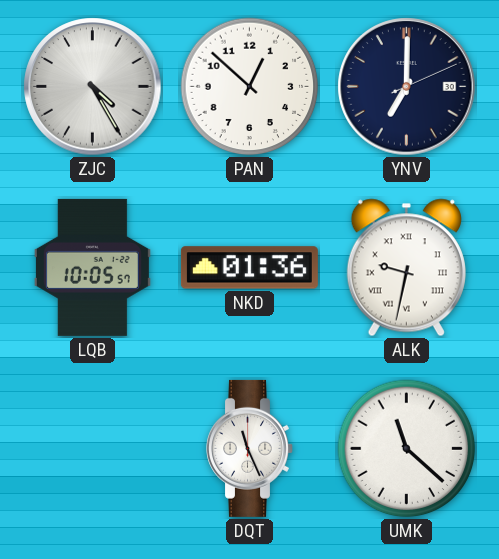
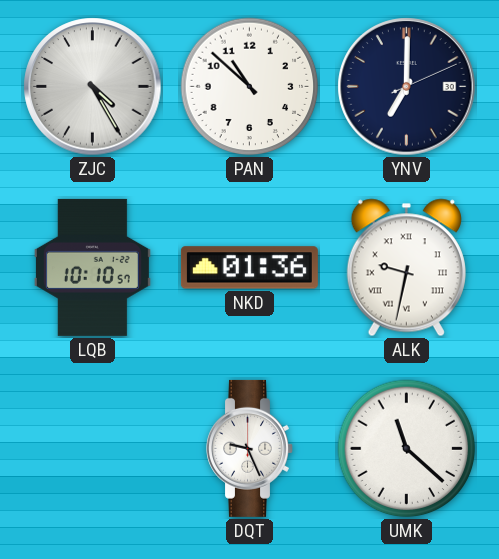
PAN: 12:52 -> 10:52 (250, 87)
LQB: 10:05 -> 10:10 (92, 267)
DQT: 11:26 -> 9:26 (250, 448)
